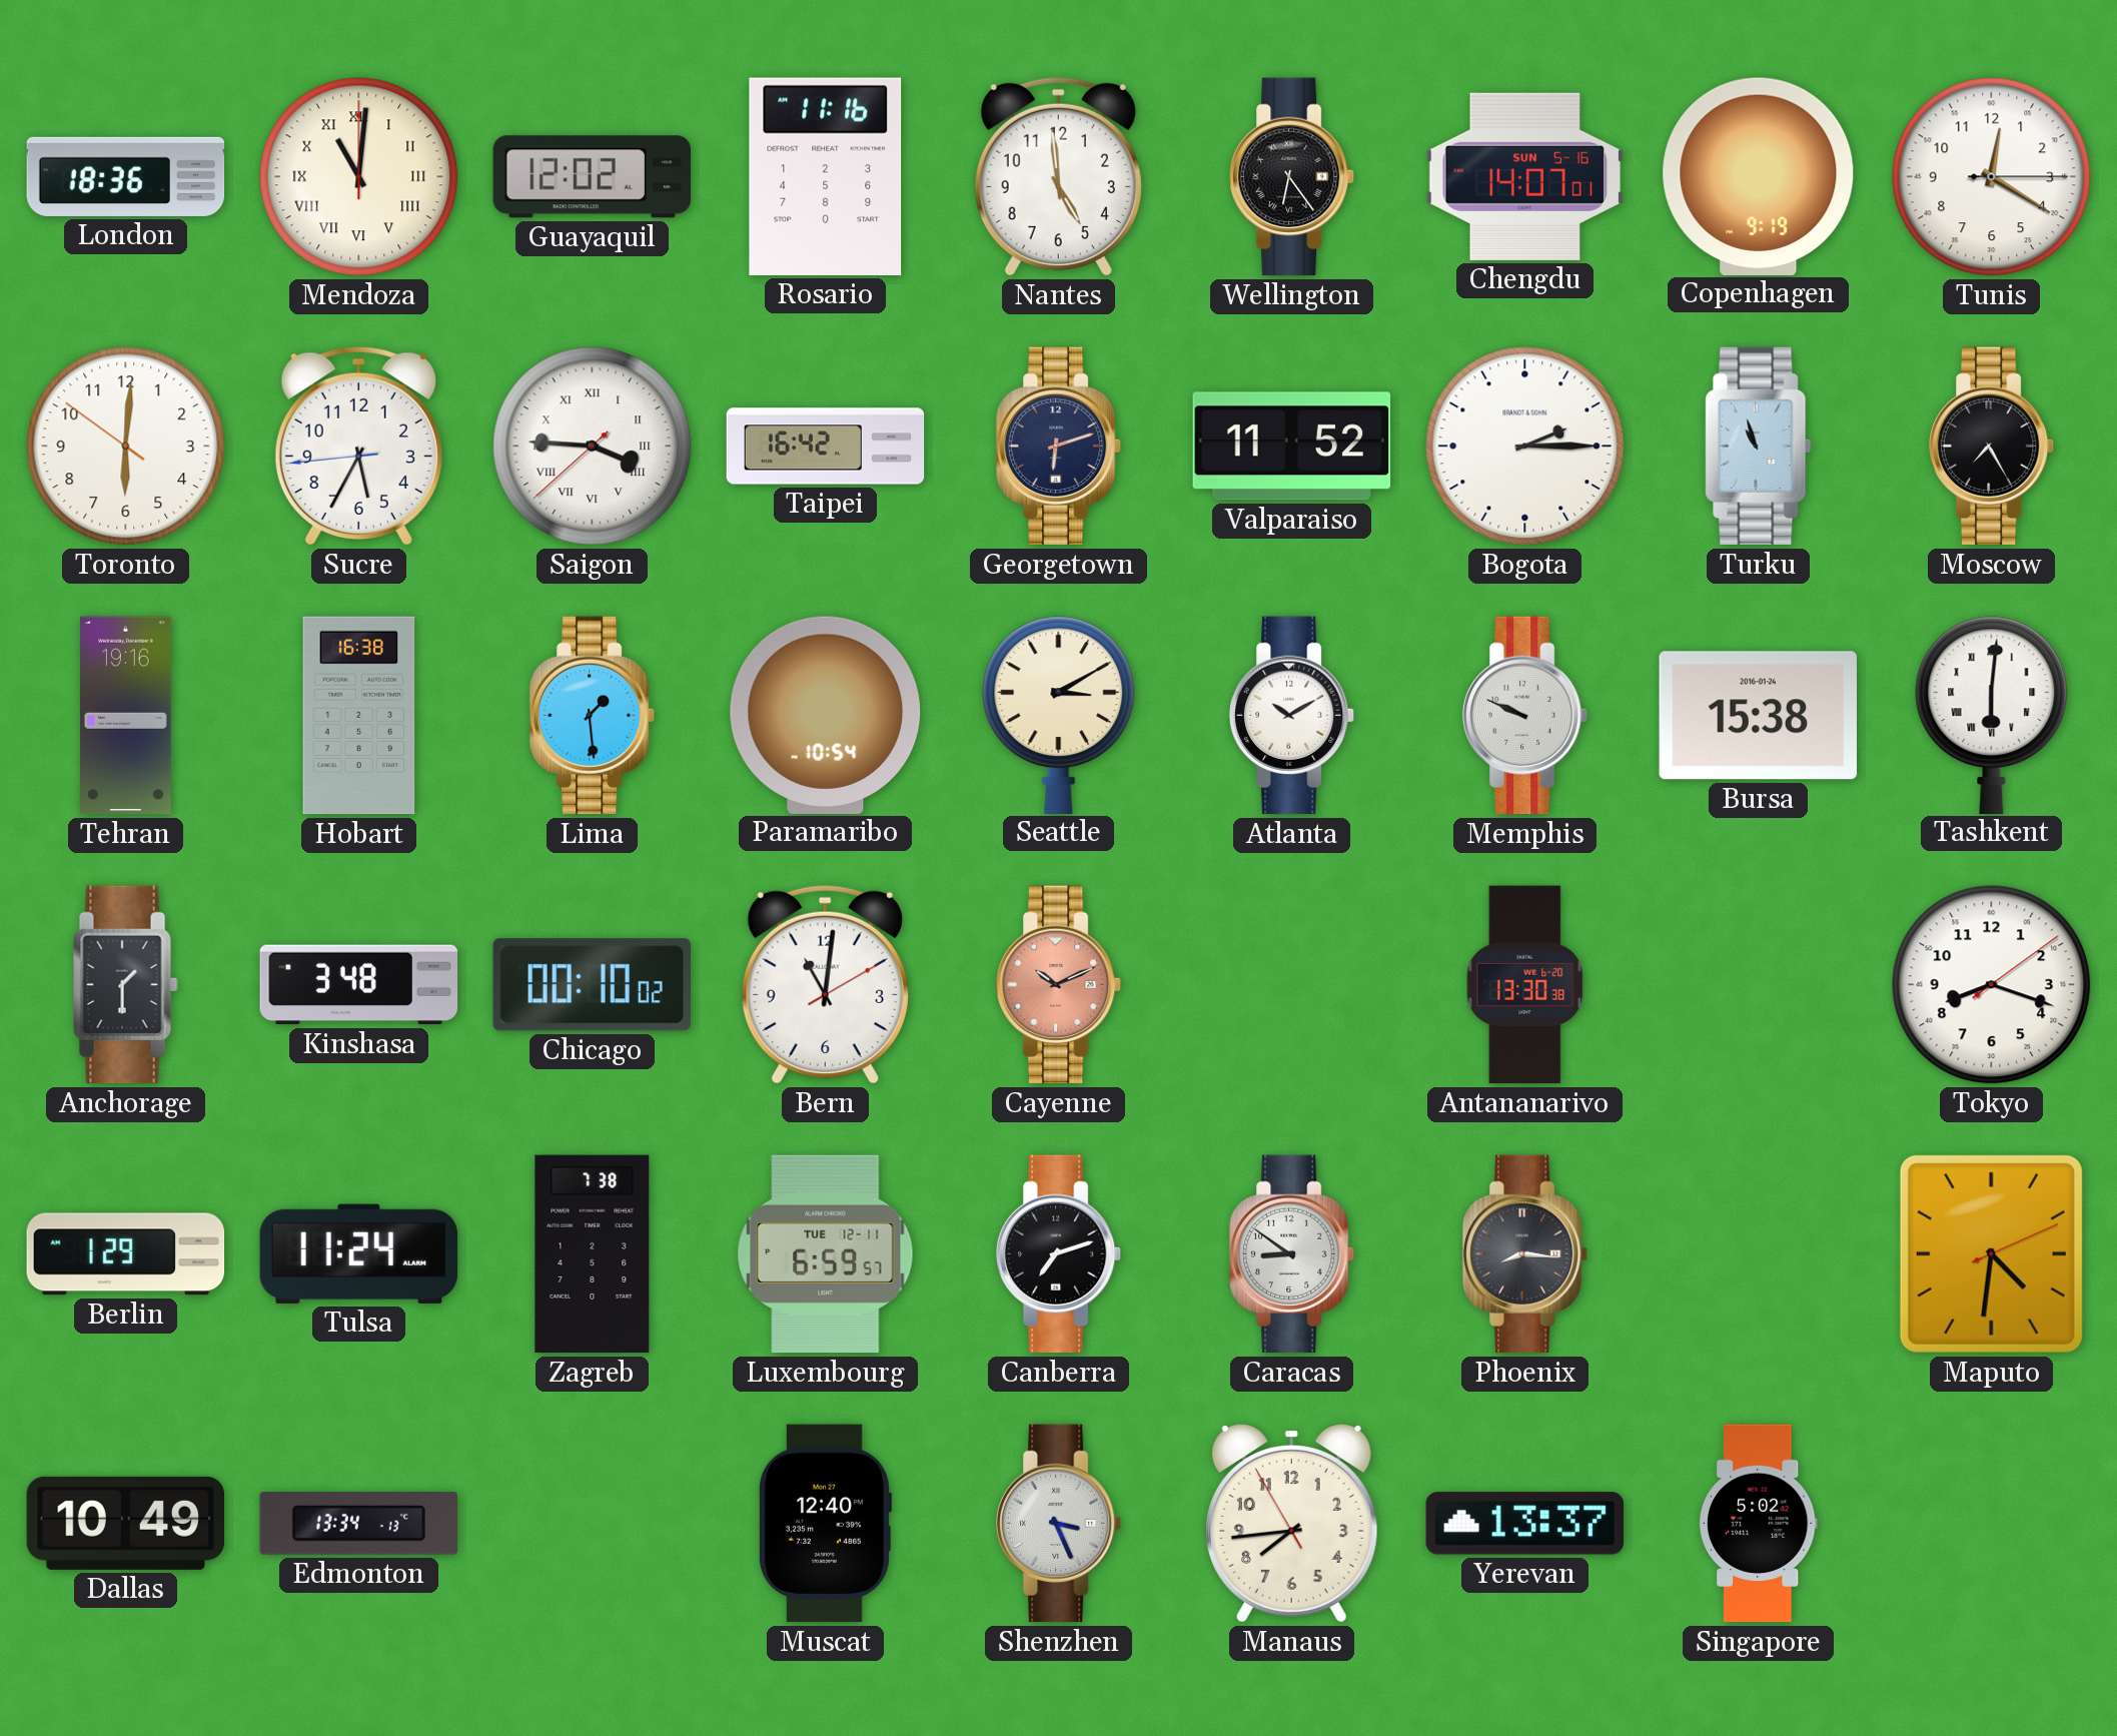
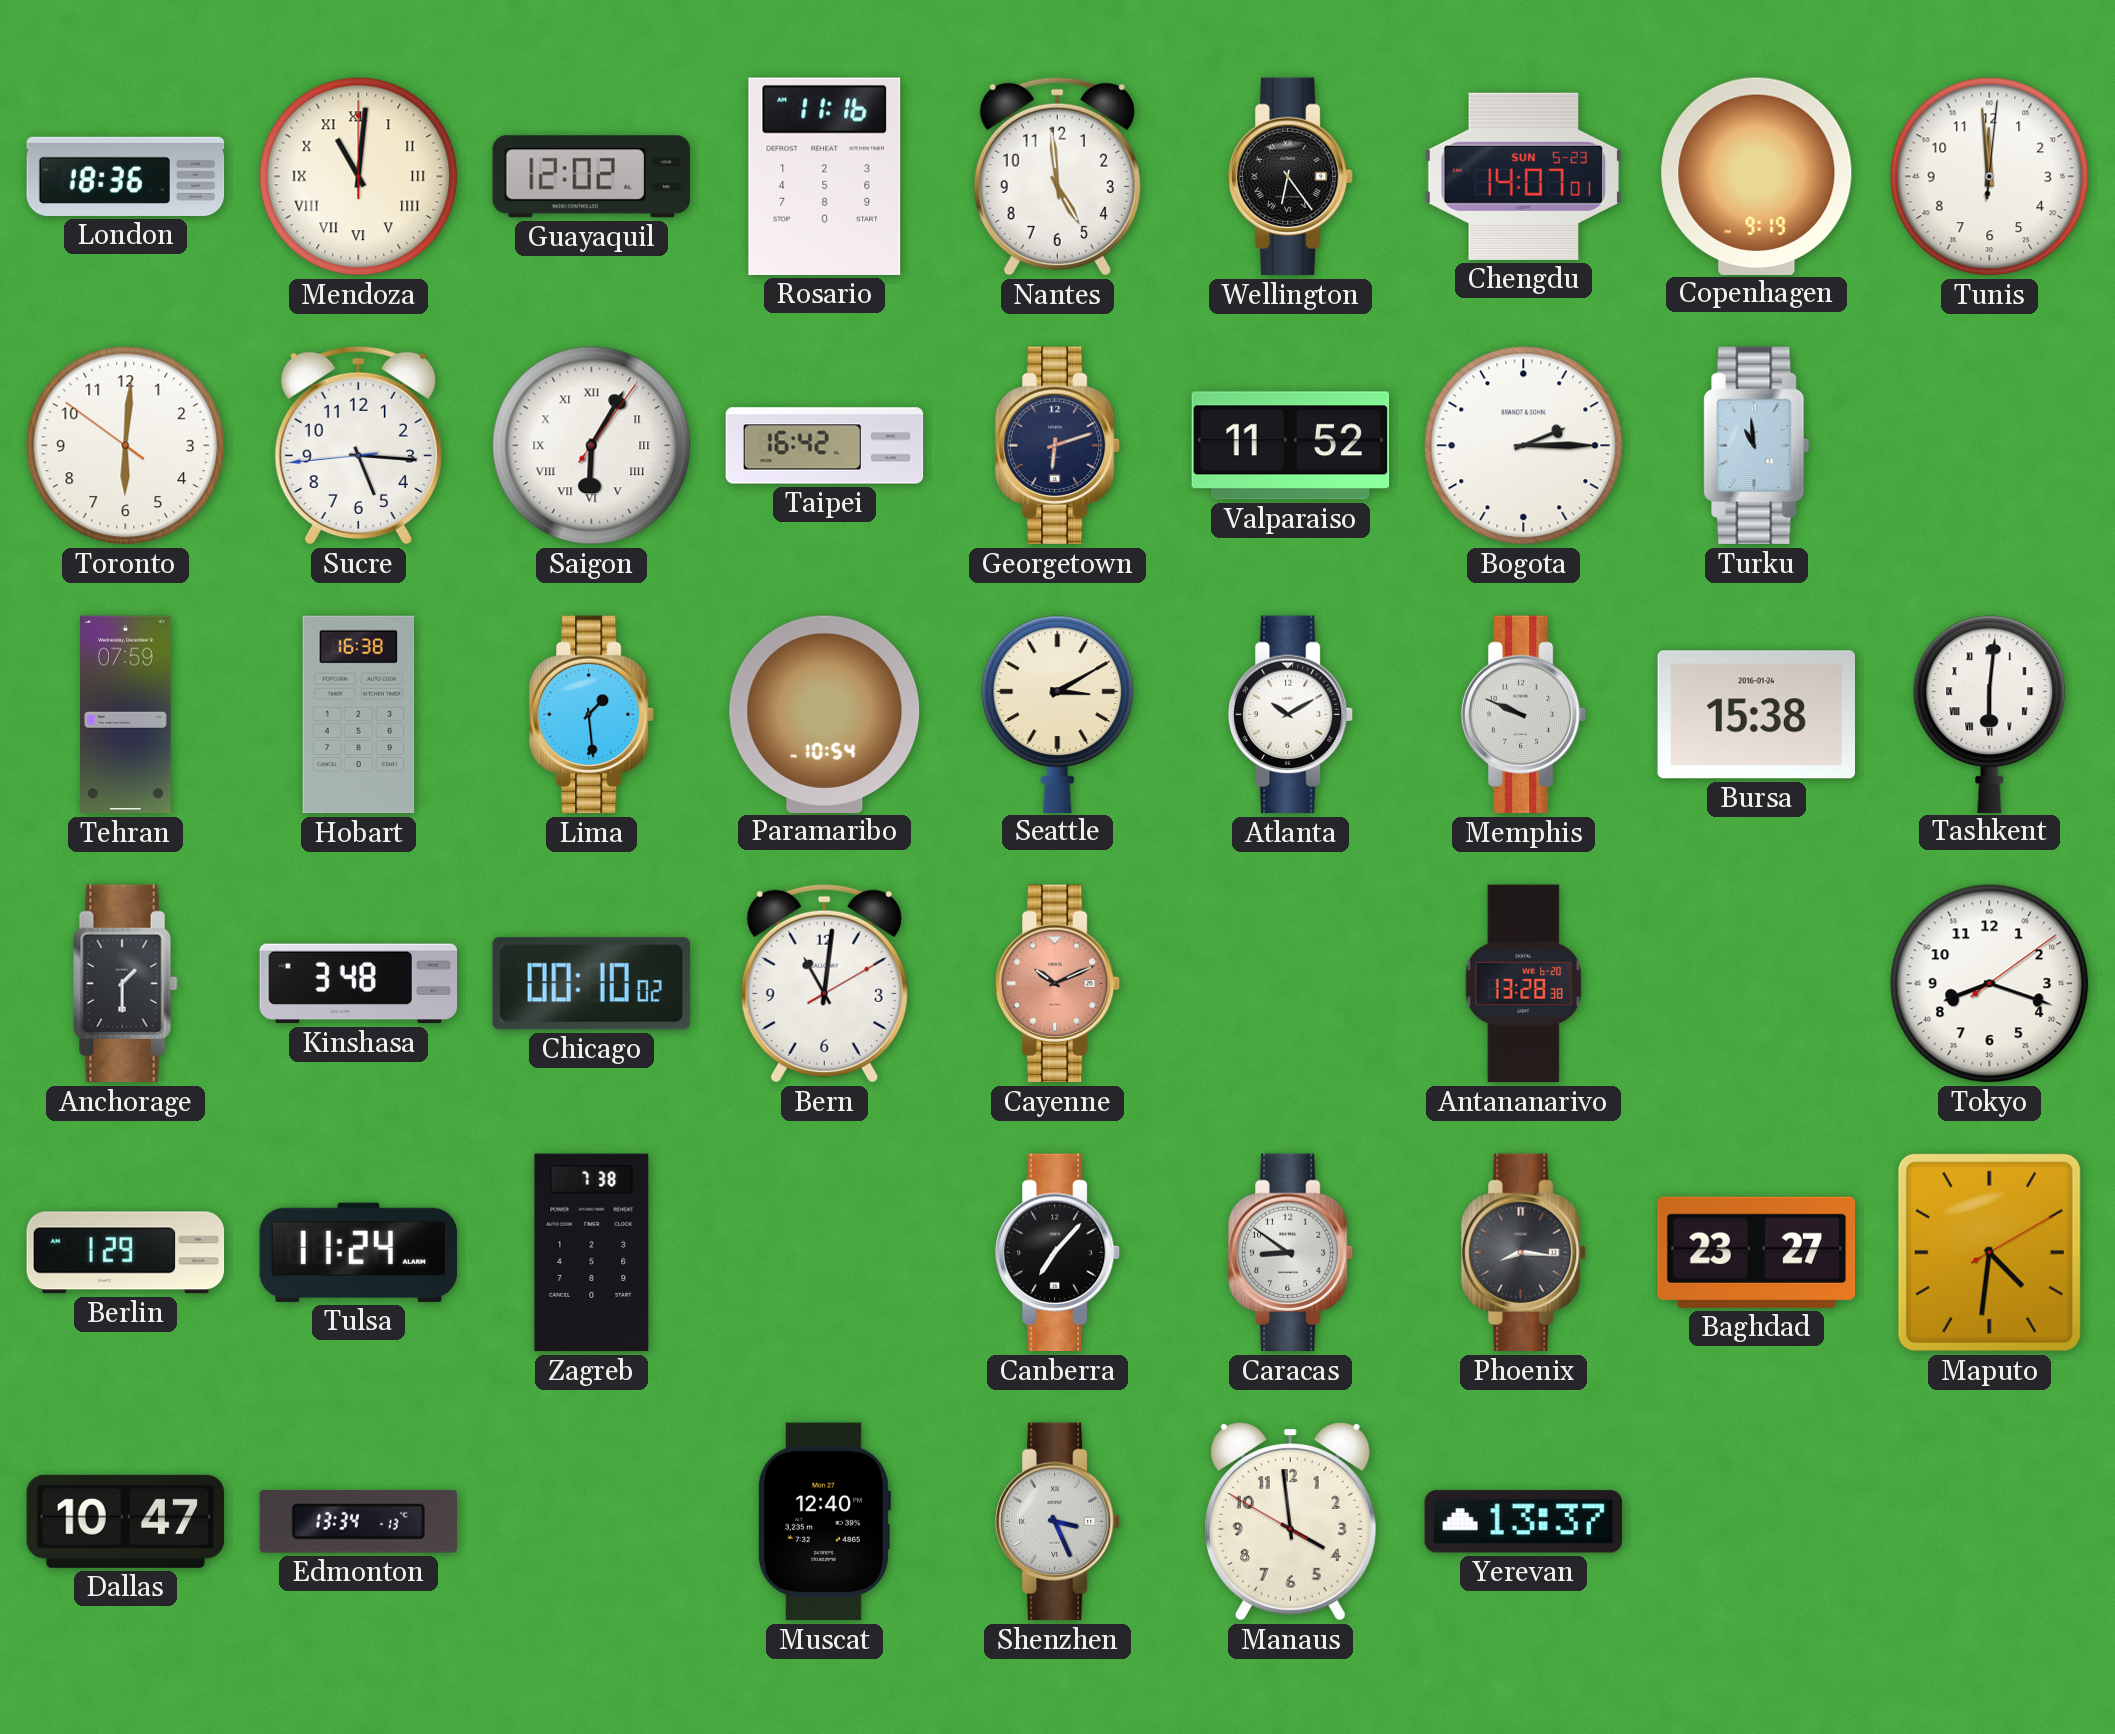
Chengdu date: SUN 5-16 -> SUN 5-23 (1523, 176)
Tunis: 12:20 -> 11:59 (1990, 177)
Sucre: 5:34 -> 5:15 (358, 445)
Saigon: 3:45 -> 6:05 (592, 446)
Turku: 10:57 -> 10:59 (1757, 446)
Moscow: 7:25 -> none (1992, 447)
Tehran: 19:16 -> 07:59 (126, 715)
Antananarivo: 13:30 -> 13:28 (1524, 984)
Luxembourg: 6:59 -> none (826, 1254)
Canberra: 7:12 -> 7:07 (1058, 1253)
Baghdad: none -> 23:27 (1757, 1252)
Maputo: 4:31:11 -> 4:31:10 (1989, 1252)
Dallas: 10:49 -> 10:47 (126, 1521)
Manaus: 7:43 -> 3:58 (1290, 1522)
Singapore: 5:02 -> none (1759, 1524)
